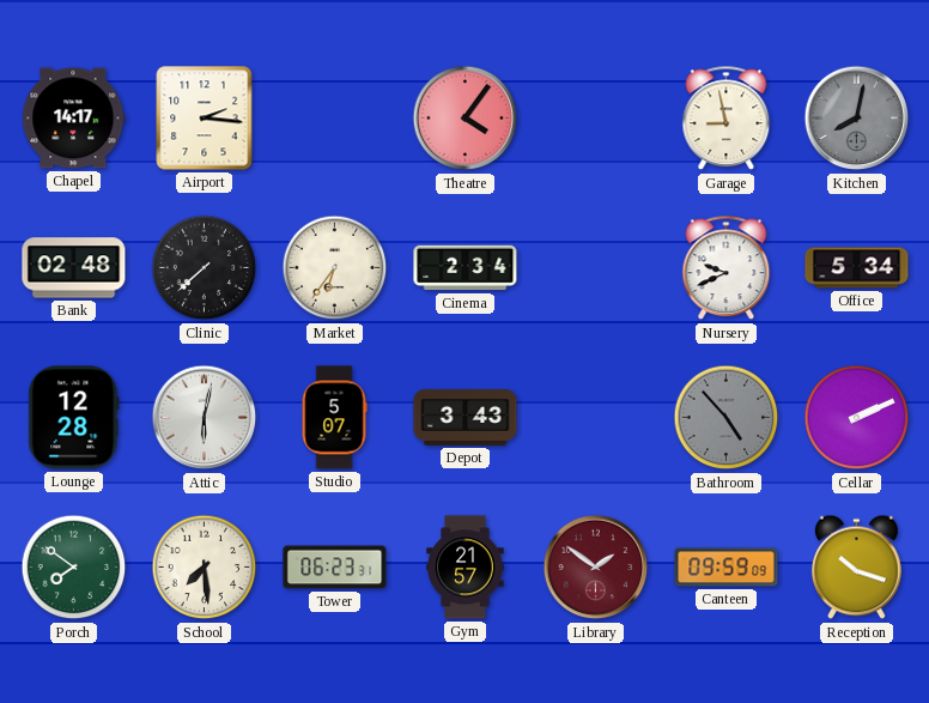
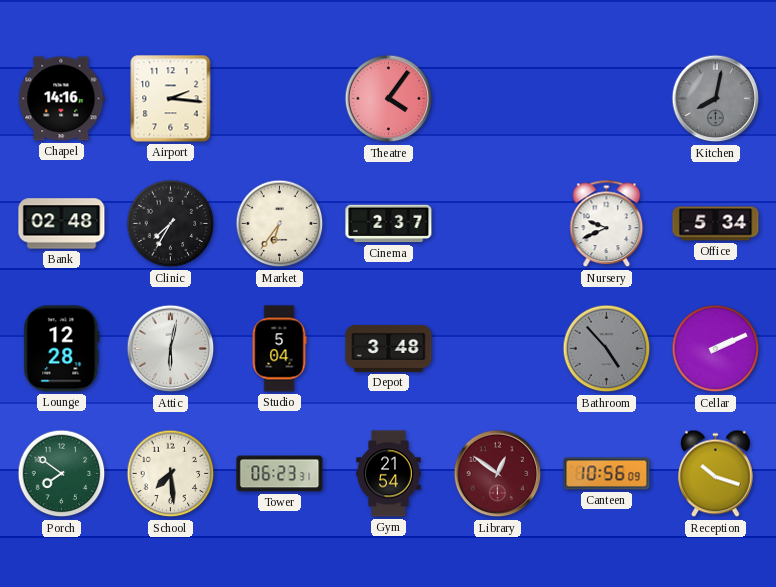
Chapel: 14:17 -> 14:16 (62, 99)
Garage: 8:58 -> none (727, 119)
Clinic: 7:38 -> 7:35 (171, 224)
Cinema: 2:34 -> 2:37 (389, 224)
Studio: 5:07 -> 5:04 (279, 349)
Depot: 3:43 -> 3:48 (389, 348)
Gym: 21:57 -> 21:54 (389, 474)
Library: 1:51 -> 12:51 (498, 474)
Canteen: 09:59 -> 10:56 (607, 474)
